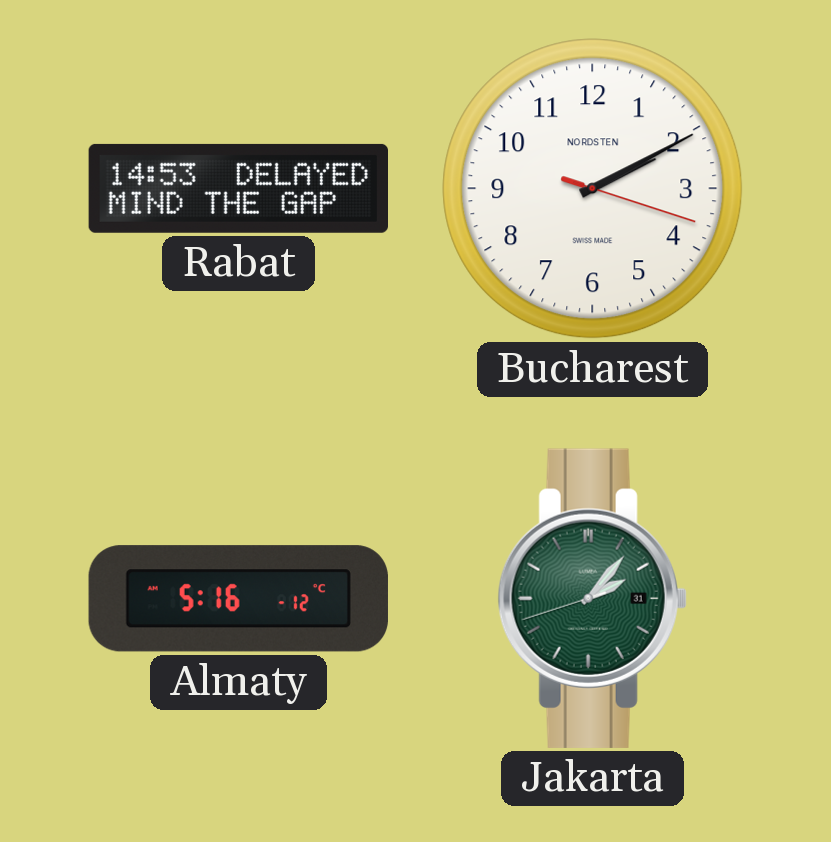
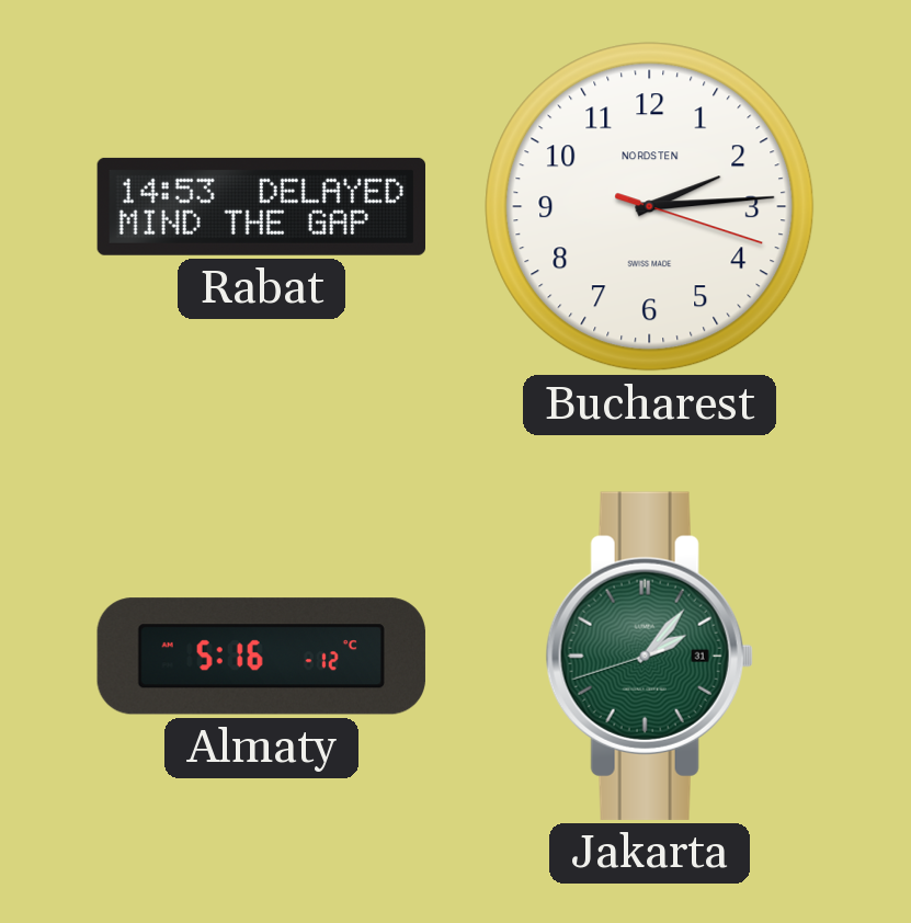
Bucharest: 2:10 -> 2:14 (650, 207)
